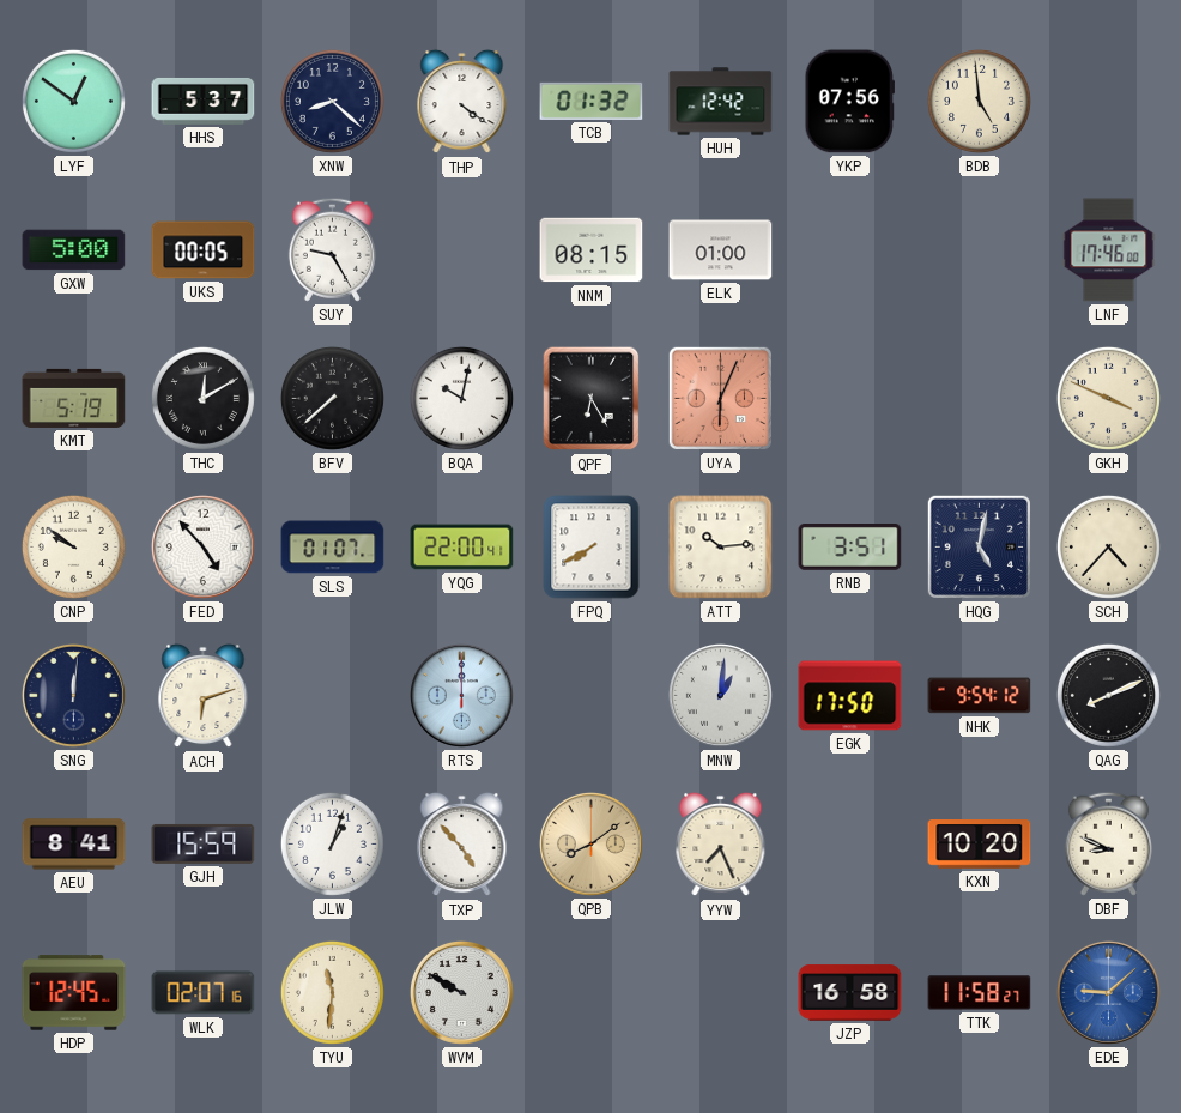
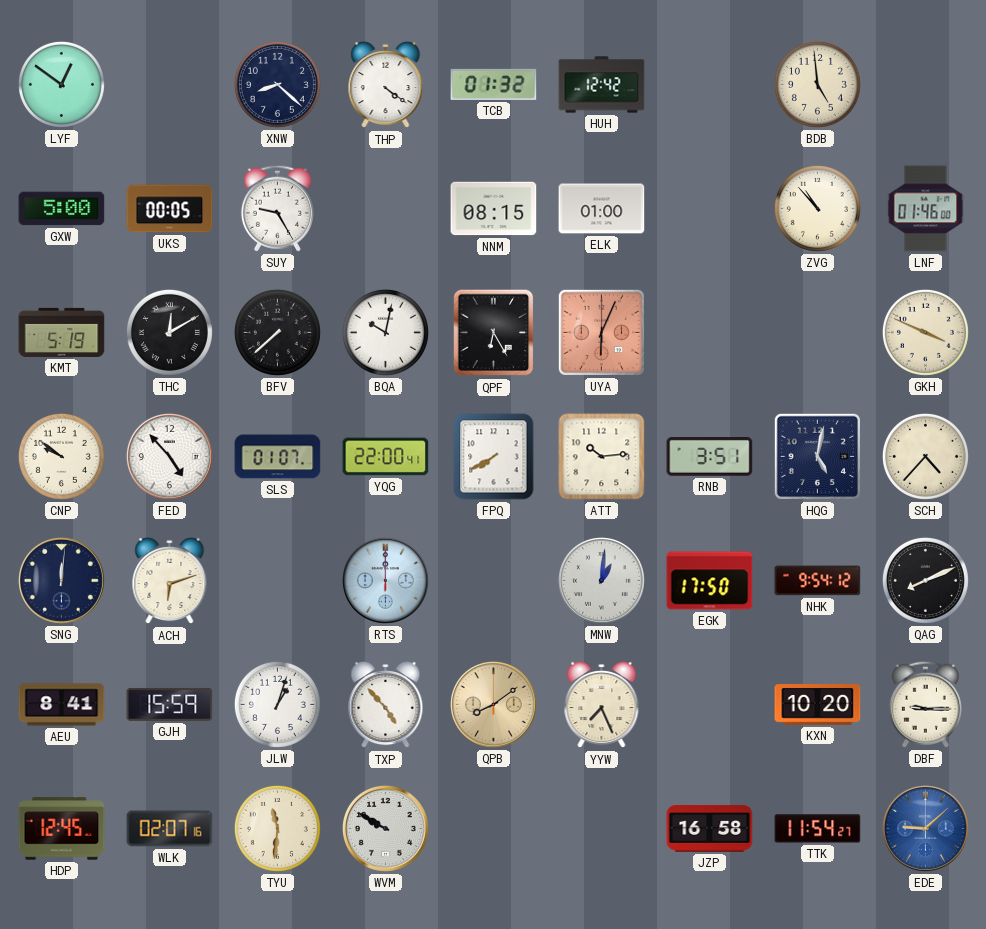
HHS: 5:37 -> none (204, 101)
YKP: 07:56 -> none (849, 102)
ZVG: none -> 10:53 (817, 208)
LNF: 17:46 -> 01:46 (926, 209)
DBF: 8:49 -> 9:15 (925, 704)
TTK: 11:58 -> 11:54 (818, 829)
